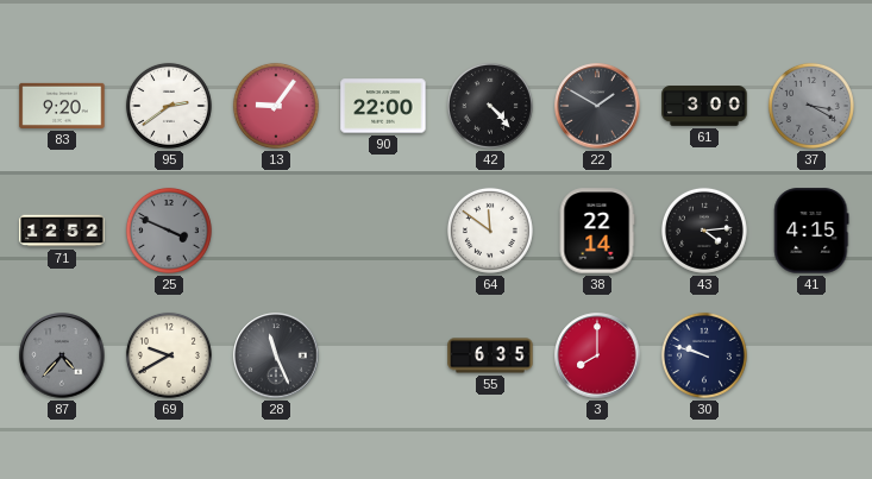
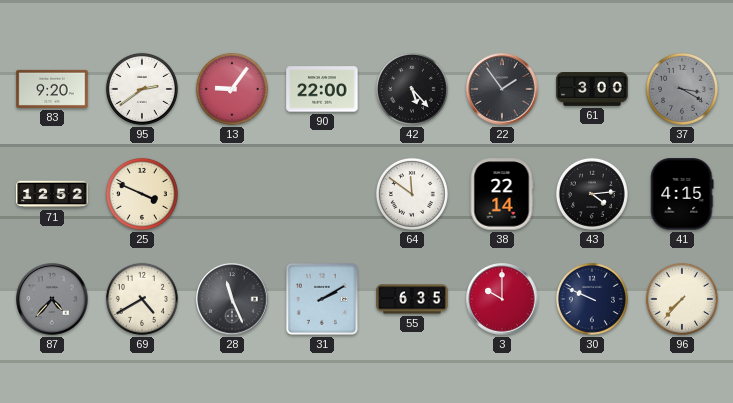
42: 4:23 -> 5:23 (412, 89)
22: 1:50 -> 1:54 (502, 89)
25 dial: grey -> cream (142, 194)
69: 9:40 -> 4:40 (142, 299)
31: none -> 2:10 (322, 299)
3: 8:00 -> 10:00 (502, 299)
30: 9:48 -> 9:49 (592, 299)
96: none -> 7:37 (682, 299)
